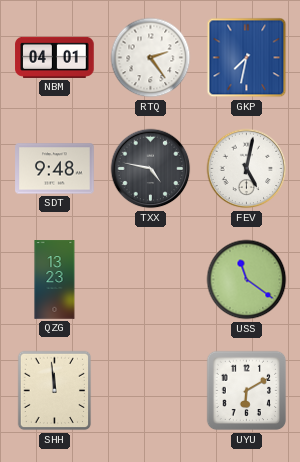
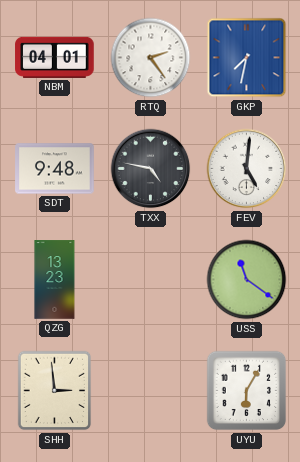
FEV: 5:02 -> 5:01 (247, 169)
SHH: 11:59 -> 2:59 (55, 391)
UYU: 6:10 -> 6:05 (247, 391)
